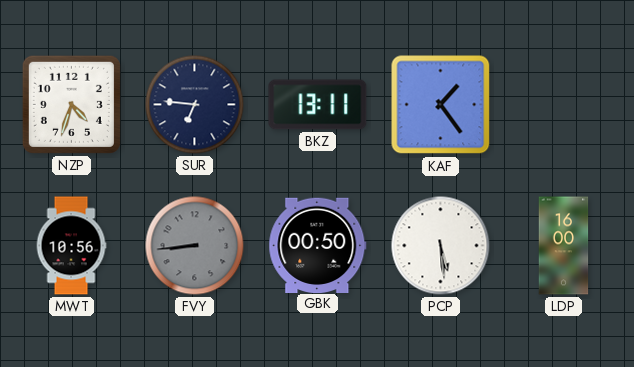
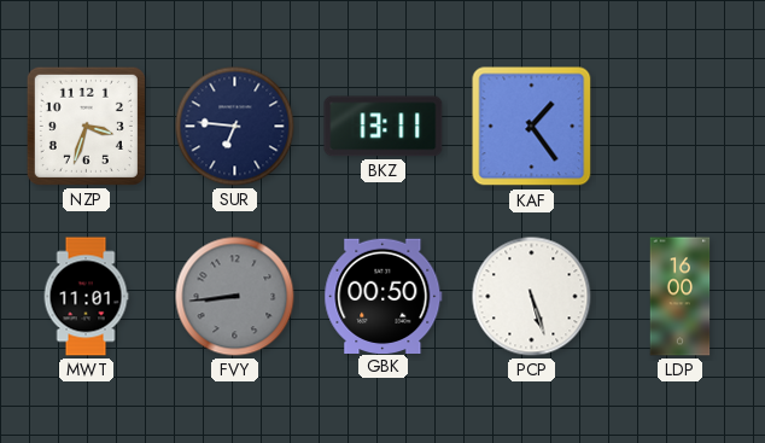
NZP: 4:33 -> 3:33 (86, 126)
MWT: 10:56 -> 11:01 (86, 297)
PCP: 5:29 -> 5:27 (532, 297)
